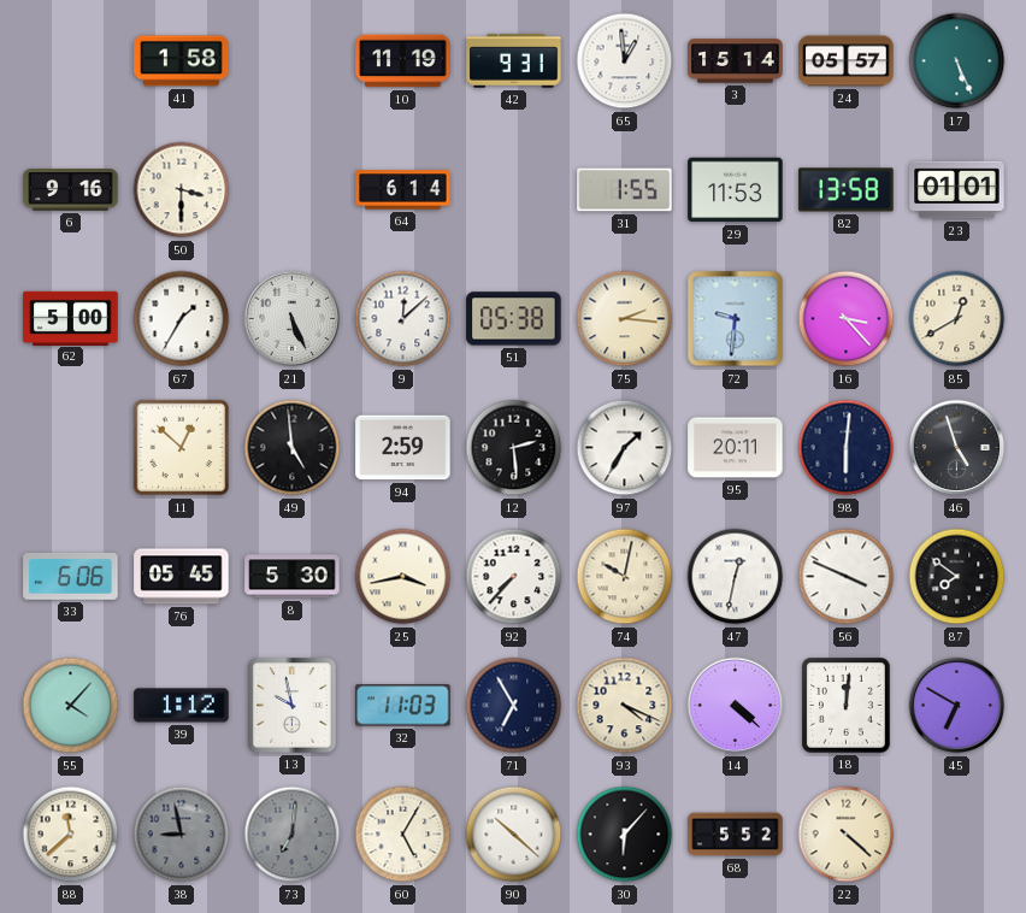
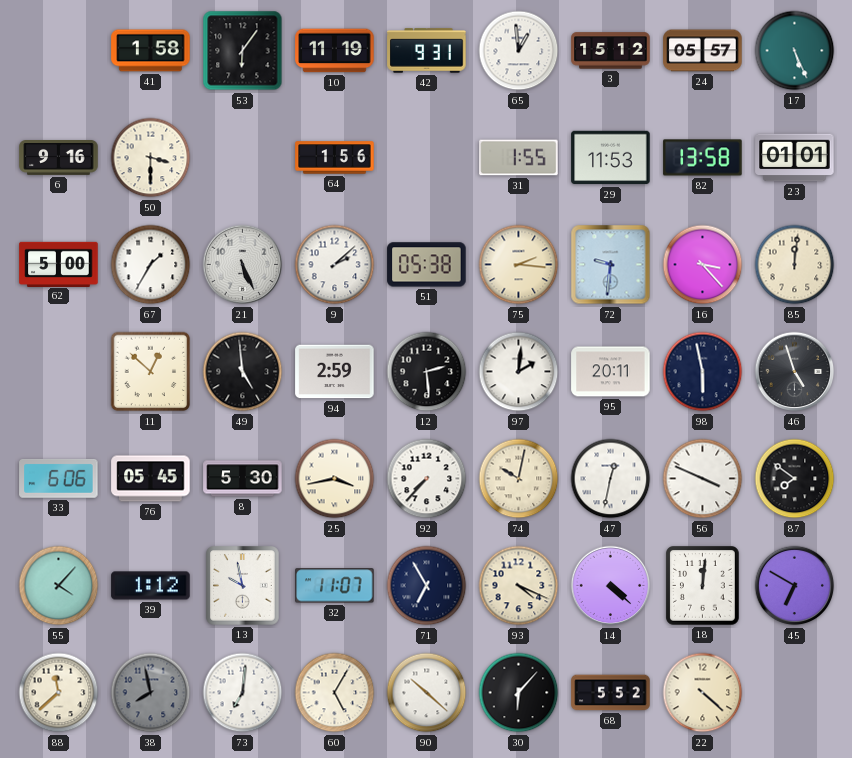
53: none -> 6:06 (243, 51)
3: 15:14 -> 15:12 (611, 51)
64: 6:14 -> 1:56 (335, 158)
9: 12:08 -> 2:08 (335, 265)
85: 12:40 -> 12:01 (795, 265)
97: 1:35 -> 2:01 (519, 372)
98: 6:01 -> 5:58 (703, 372)
32: 11:03 -> 11:07 (335, 586)
38: 8:58 -> 7:58 (151, 693)
73 dial: grey -> white (243, 693)
